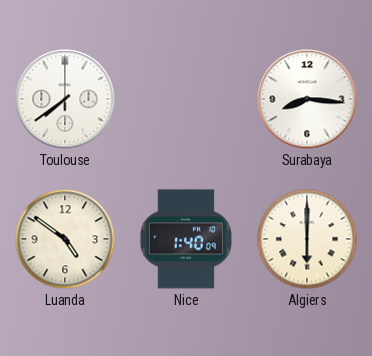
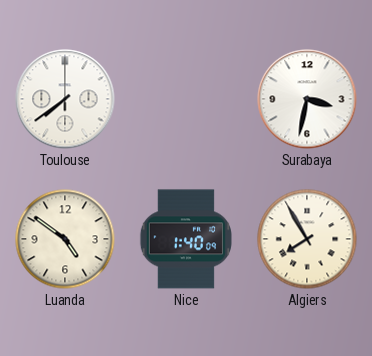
Surabaya: 8:16 -> 3:32 (307, 99)
Algiers: 6:00 -> 7:55 (307, 239)
